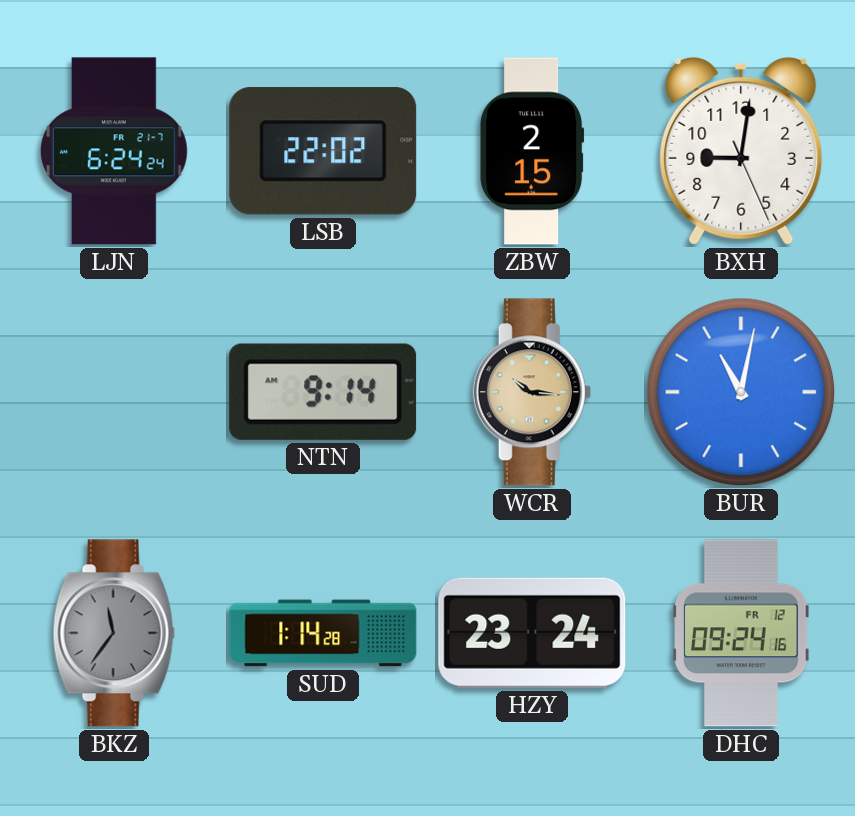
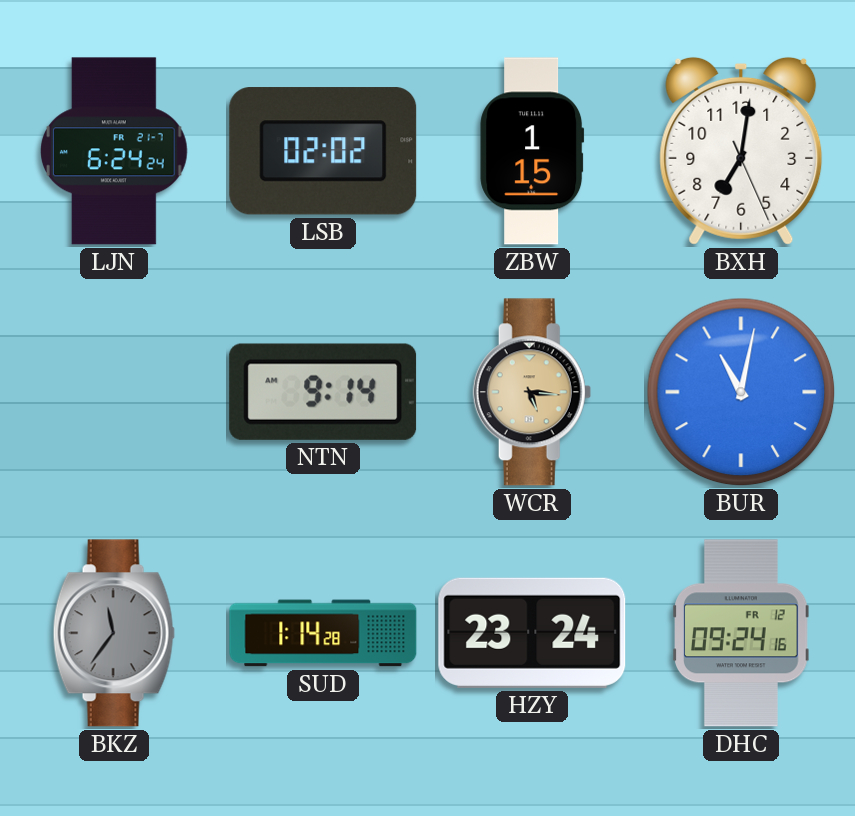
LSB: 22:02 -> 02:02 (323, 151)
ZBW: 2:15 -> 1:15 (532, 151)
BXH: 9:01 -> 7:01 (741, 151)
WCR: 10:16 -> 5:16 (532, 392)
